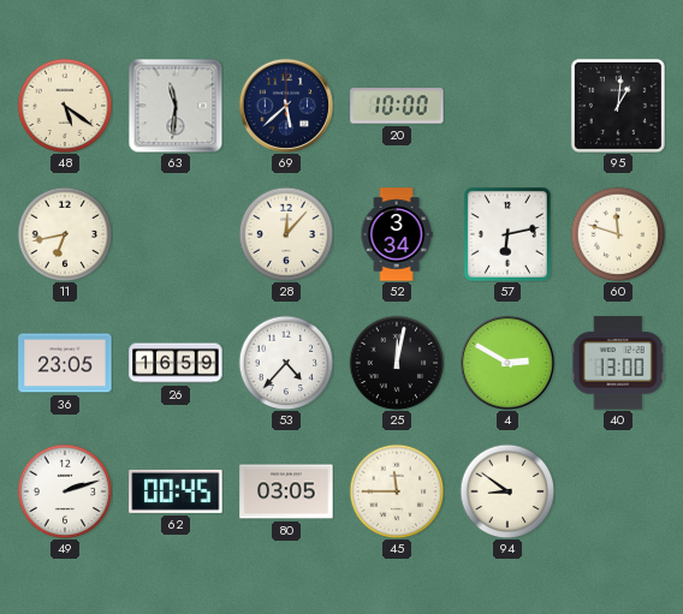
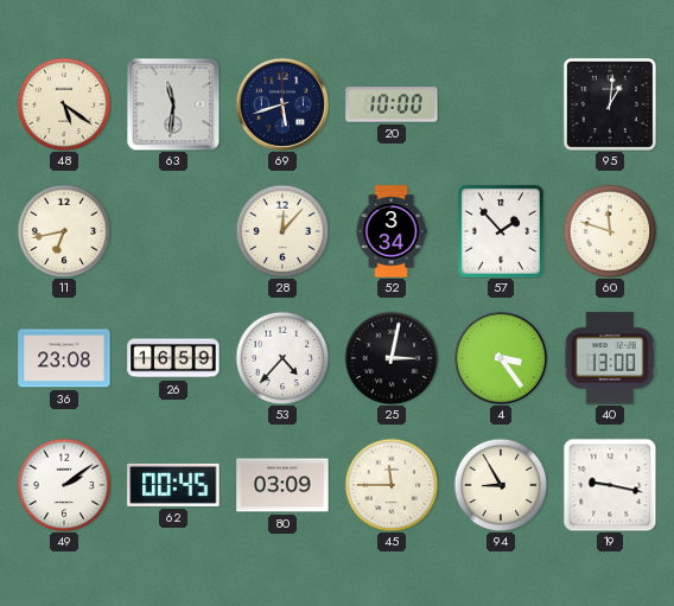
69: 5:38 -> 5:42 (282, 104)
57: 6:13 -> 1:53 (501, 231)
36: 23:05 -> 23:08 (64, 358)
25: 12:02 -> 3:02 (392, 358)
4: 2:50 -> 3:24 (501, 358)
49: 2:12 -> 2:09 (64, 485)
80: 03:05 -> 03:09 (282, 485)
94: 8:51 -> 8:55 (501, 485)
19: none -> 9:17 (610, 485)
